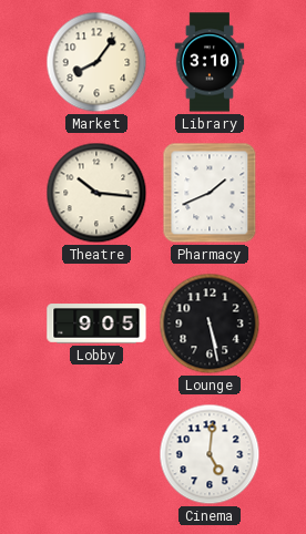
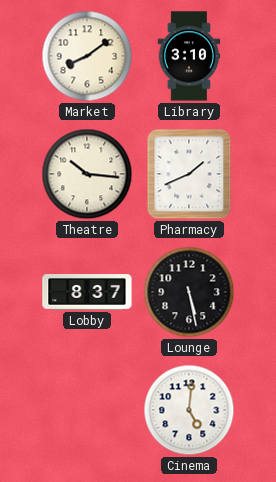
Market: 8:06 -> 8:09 (87, 56)
Lobby: 9:05 -> 8:37 (87, 292)
